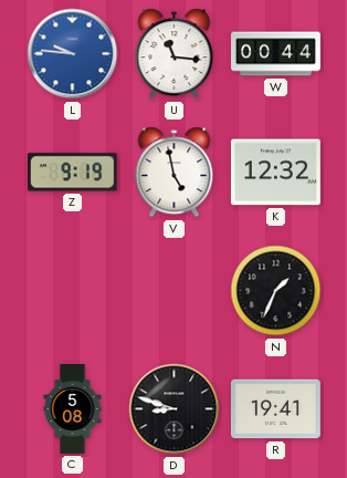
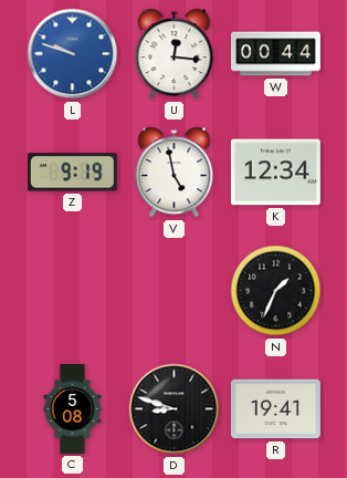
L: 9:46 -> 9:48 (73, 54)
U: 11:16 -> 12:16 (175, 54)
K: 12:32 -> 12:34 (275, 173)
